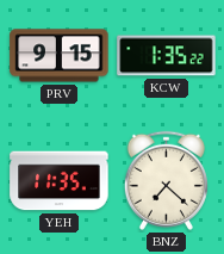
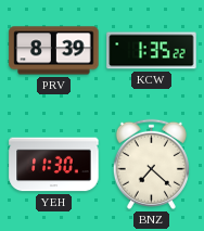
PRV: 9:15 -> 8:39 (54, 51)
YEH: 11:35 -> 11:30 (54, 165)
